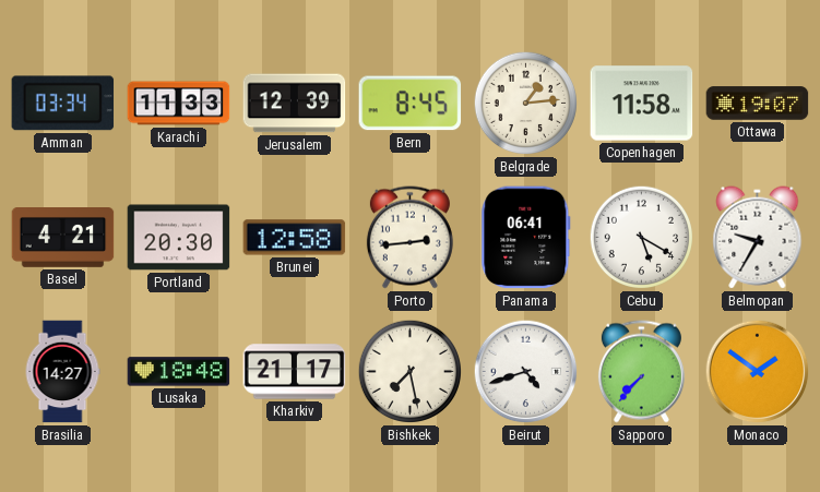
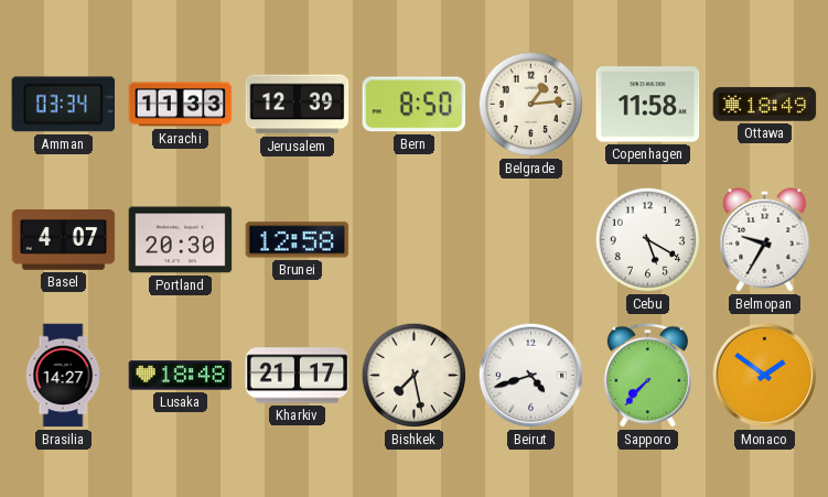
Bern: 8:45 -> 8:50 (415, 105)
Ottawa: 19:07 -> 18:49 (765, 105)
Basel: 4:21 -> 4:07 (64, 240)
Porto: 2:44 -> none (409, 238)
Panama: 06:41 -> none (526, 238)
